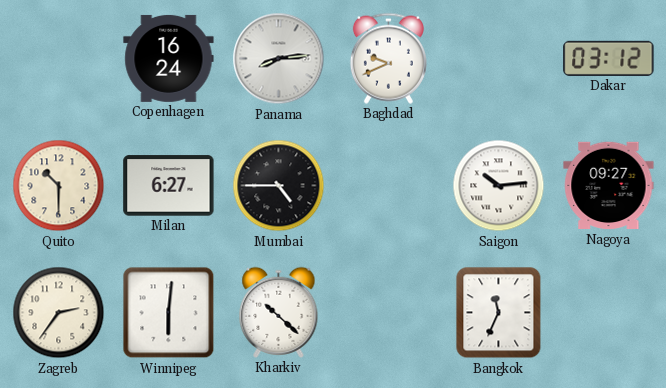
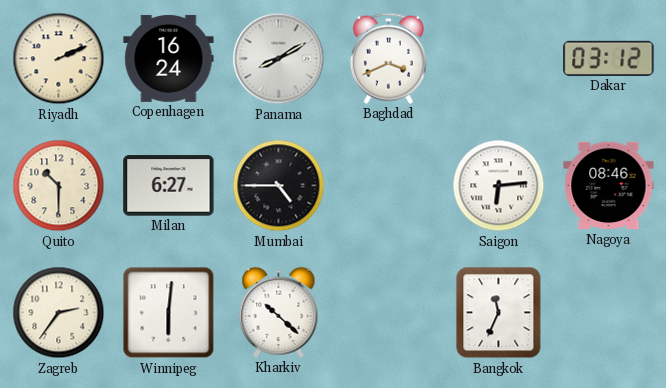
Riyadh: none -> 2:11 (59, 59)
Panama: 8:14 -> 8:10 (279, 59)
Baghdad: 9:41 -> 3:41 (388, 58)
Saigon: 10:14 -> 6:14 (499, 186)
Nagoya: 09:27 -> 08:46 (609, 186)
